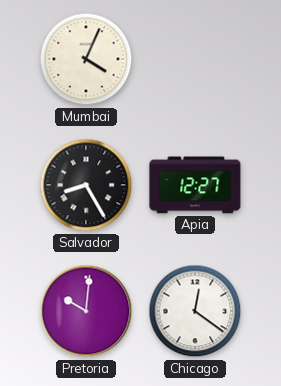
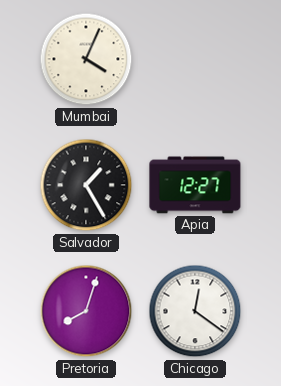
Salvador: 8:25 -> 1:25 (86, 185)
Pretoria: 10:01 -> 8:03 (86, 311)
